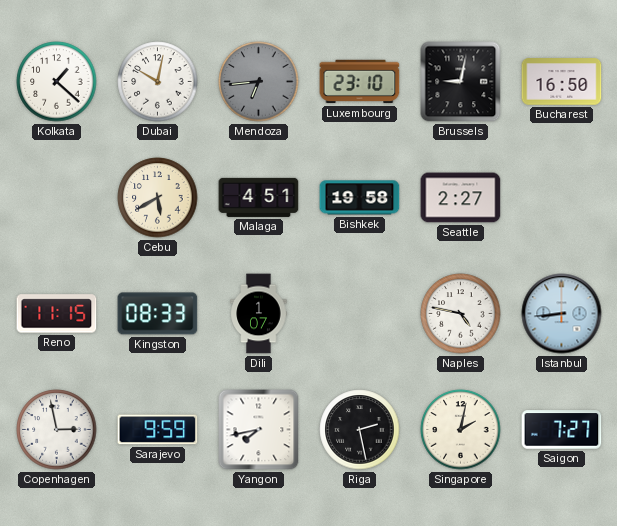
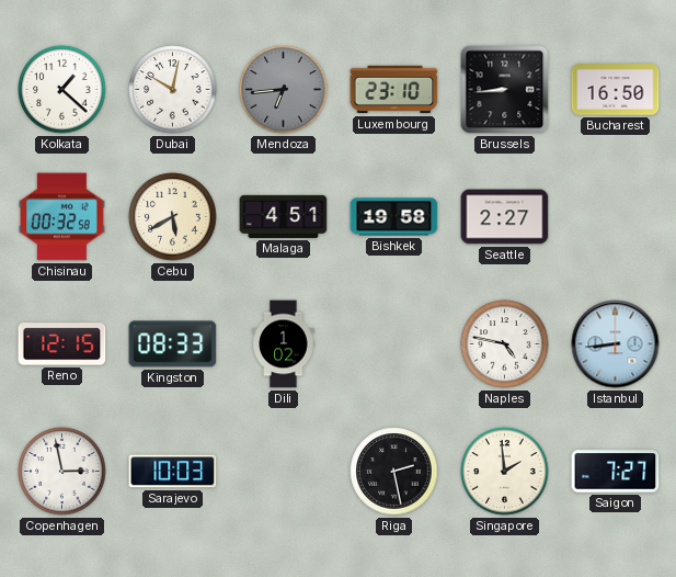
Brussels: 9:02 -> 8:44 (505, 90)
Chisinau: none -> 00:32 (62, 217)
Reno: 11:15 -> 12:15 (62, 344)
Dili: 1:07 -> 1:02 (284, 344)
Sarajevo: 9:59 -> 10:03 (173, 472)
Yangon: 7:43 -> none (259, 430)
Singapore: 2:02 -> 1:59 (505, 472)
